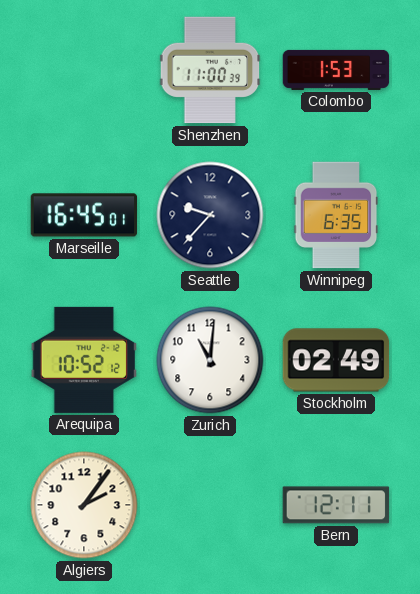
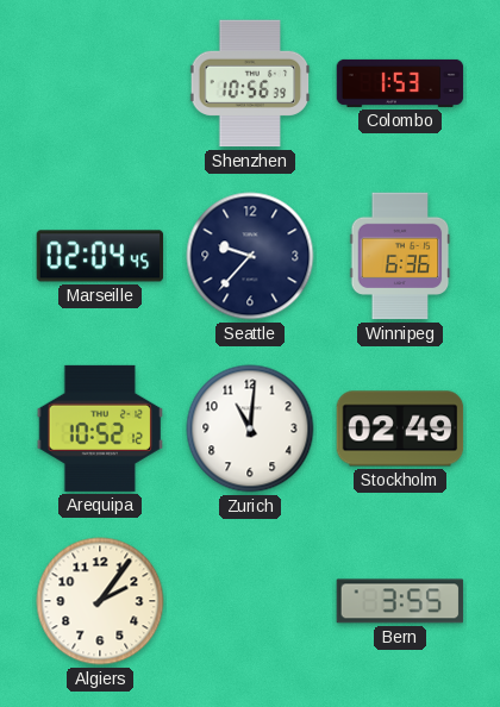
Shenzhen: 11:00 -> 10:56 (250, 83)
Marseille: 16:45 -> 02:04 (100, 256)
Winnipeg: 6:35 -> 6:36 (400, 256)
Bern: 12:11 -> 3:55 (400, 601)
